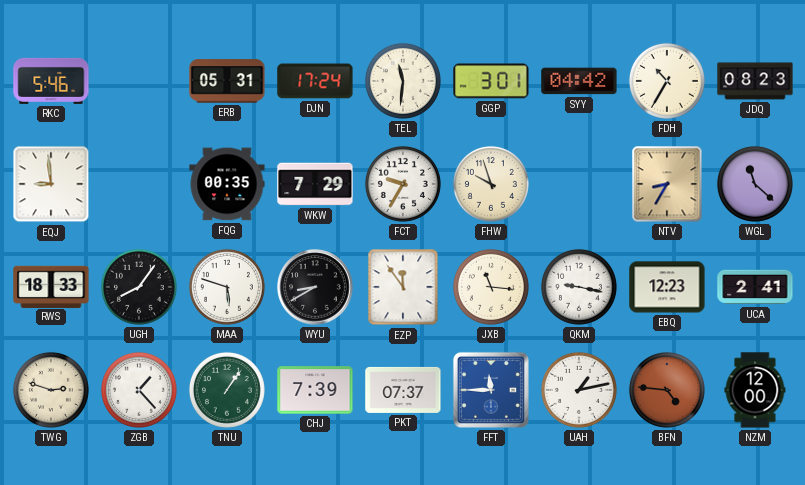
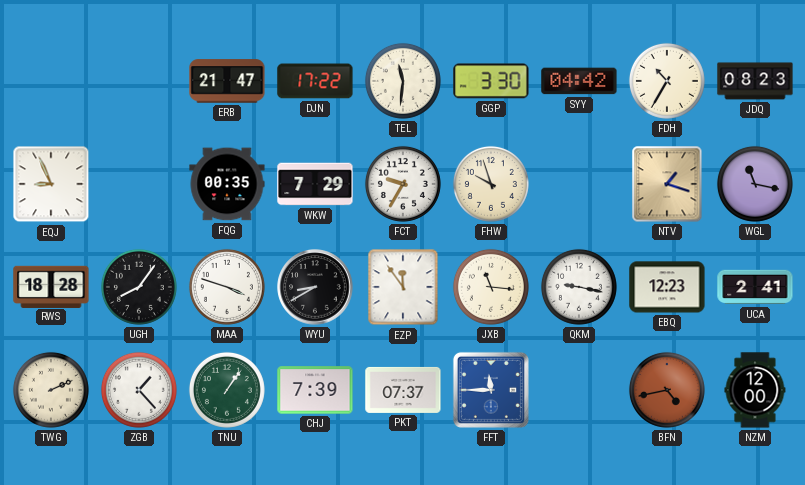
RKC: 5:46 -> none (51, 81)
ERB: 05:31 -> 21:47 (227, 81)
DJN: 17:24 -> 17:22 (315, 81)
GGP: 3:01 -> 3:30 (491, 81)
EQJ: 8:59 -> 8:56 (51, 184)
NTV: 8:35 -> 1:18 (667, 184)
WGL: 11:22 -> 11:17 (755, 184)
RWS: 18:33 -> 18:28 (51, 286)
MAA: 5:48 -> 3:48 (227, 287)
TWG: 2:48 -> 2:11 (51, 390)
UAH: 1:13 -> none (579, 390)
BFN: 4:46 -> 4:43 (667, 390)
